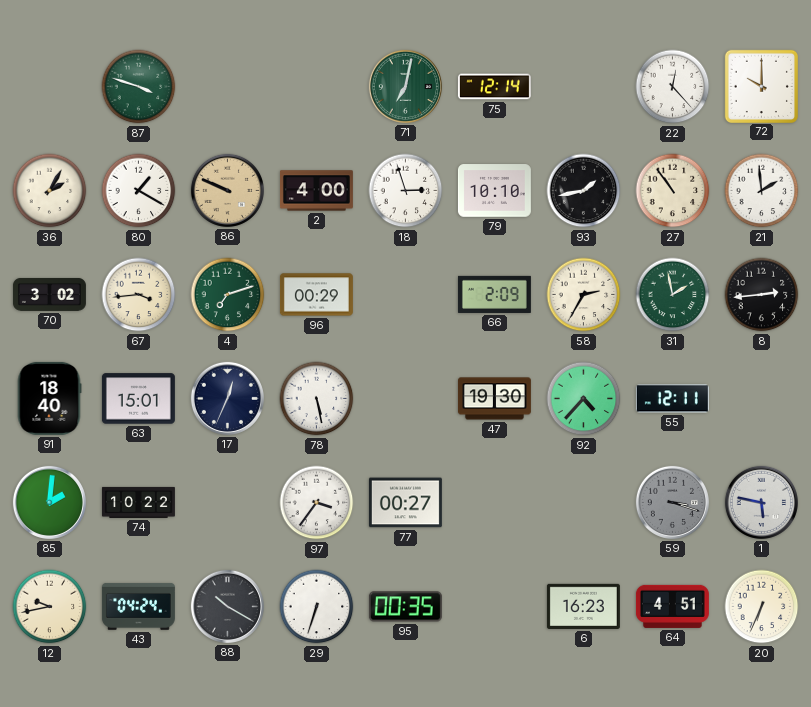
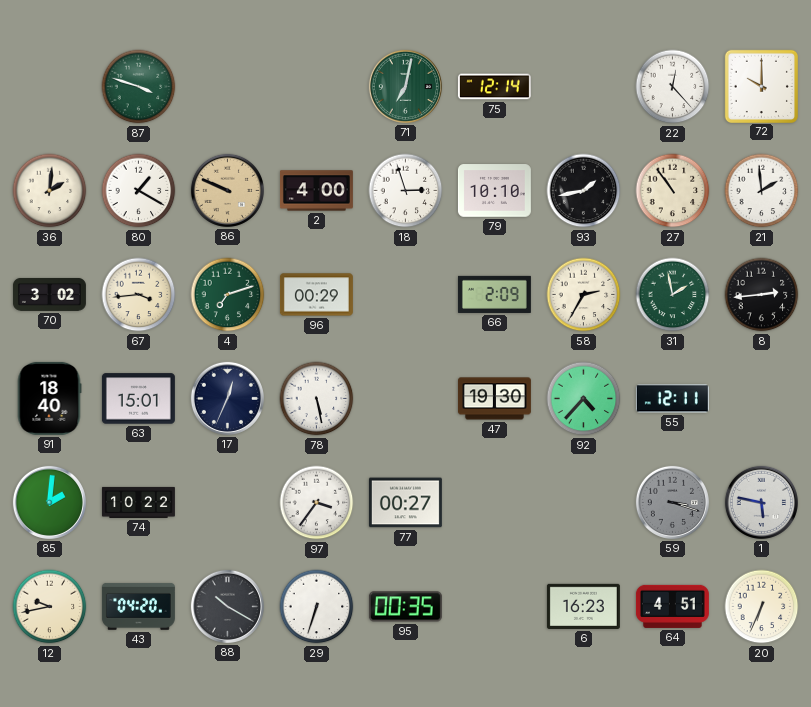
36: 2:05 -> 2:01 (50, 191)
43: 04:24 -> 04:20 (138, 607)
